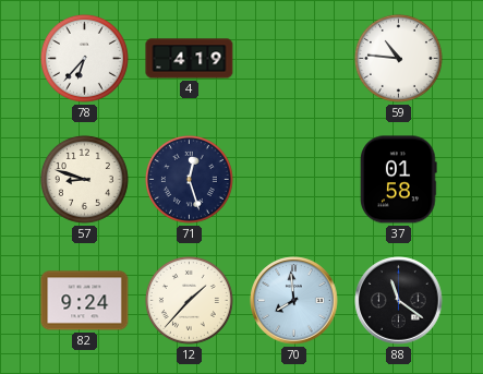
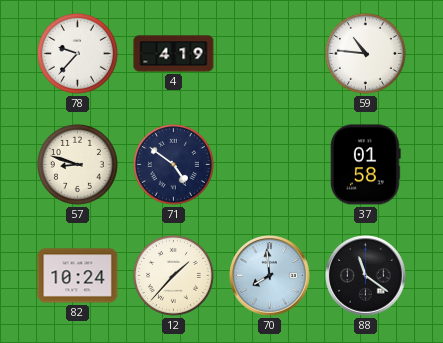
78: 6:37 -> 9:37 (77, 53)
71: 12:27 -> 4:51 (173, 164)
82: 9:24 -> 10:24 (78, 276)
